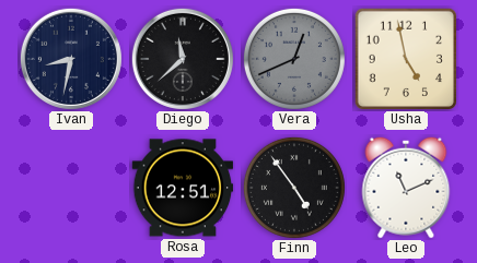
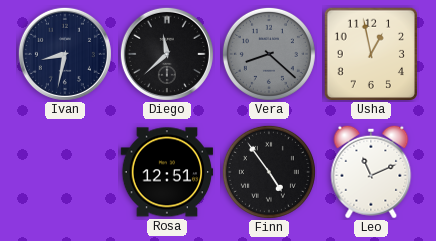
Vera: 12:41 -> 8:22 (269, 54)
Usha: 4:58 -> 12:58 (370, 53)
